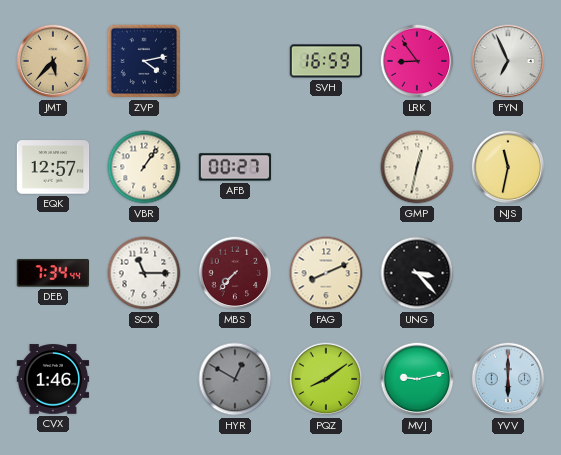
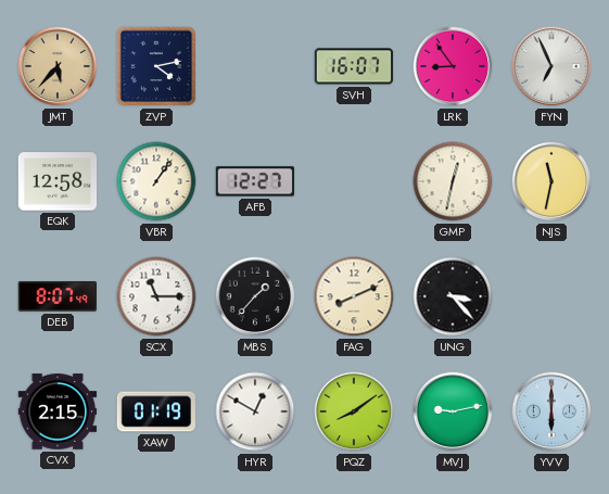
SVH: 16:59 -> 16:07 (354, 66)
EQK: 12:57 -> 12:58 (58, 181)
AFB: 00:27 -> 12:27 (255, 181)
DEB: 7:34 -> 8:07 (56, 296)
MBS: 7:37 -> 1:37 (255, 296)
MBS dial: burgundy -> black (255, 296)
CVX: 1:46 -> 2:15 (58, 411)
XAW: none -> 01:19 (155, 411)
HYR dial: grey -> white (255, 411)
